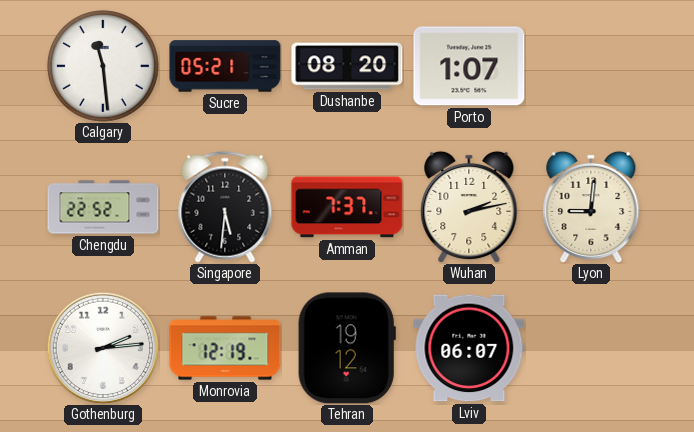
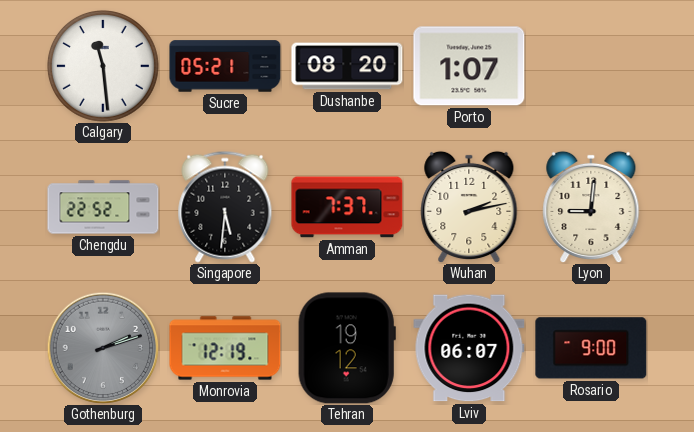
Gothenburg: 2:14 -> 2:12 (103, 348)
Gothenburg dial: white -> grey (103, 348)
Rosario: none -> 9:00 (591, 348)
